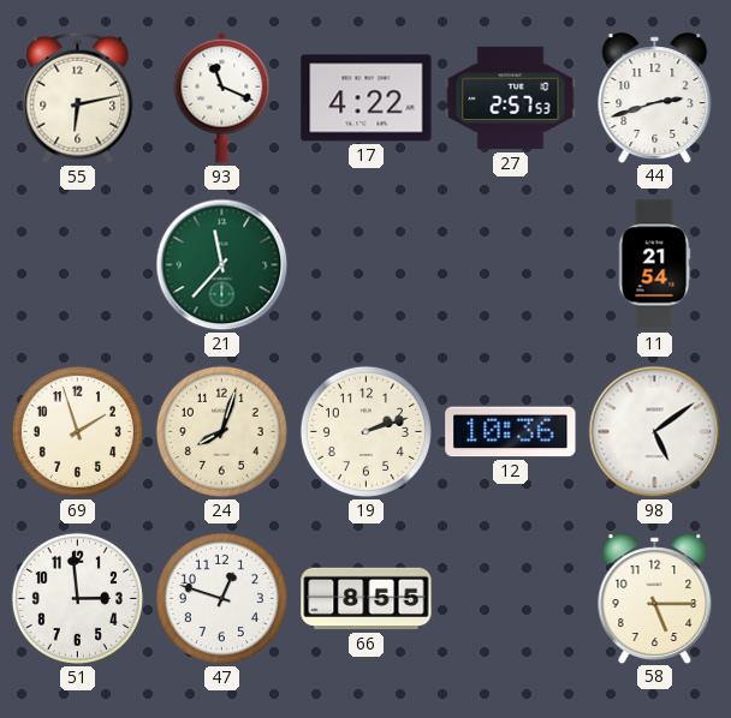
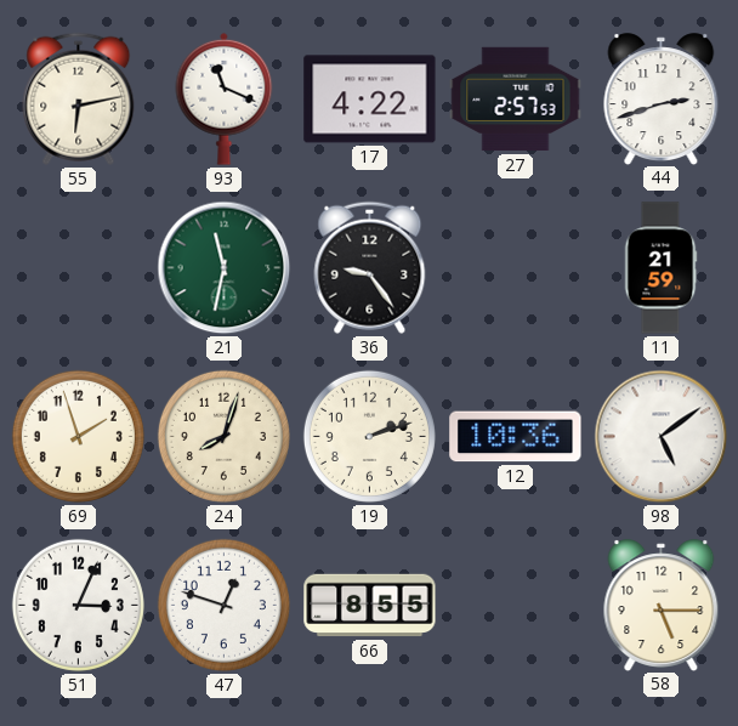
21: 11:37 -> 11:32 (225, 268)
36: none -> 9:24 (370, 267)
11: 21:54 -> 21:59 (660, 268)
51: 2:59 -> 3:04 (78, 605)
